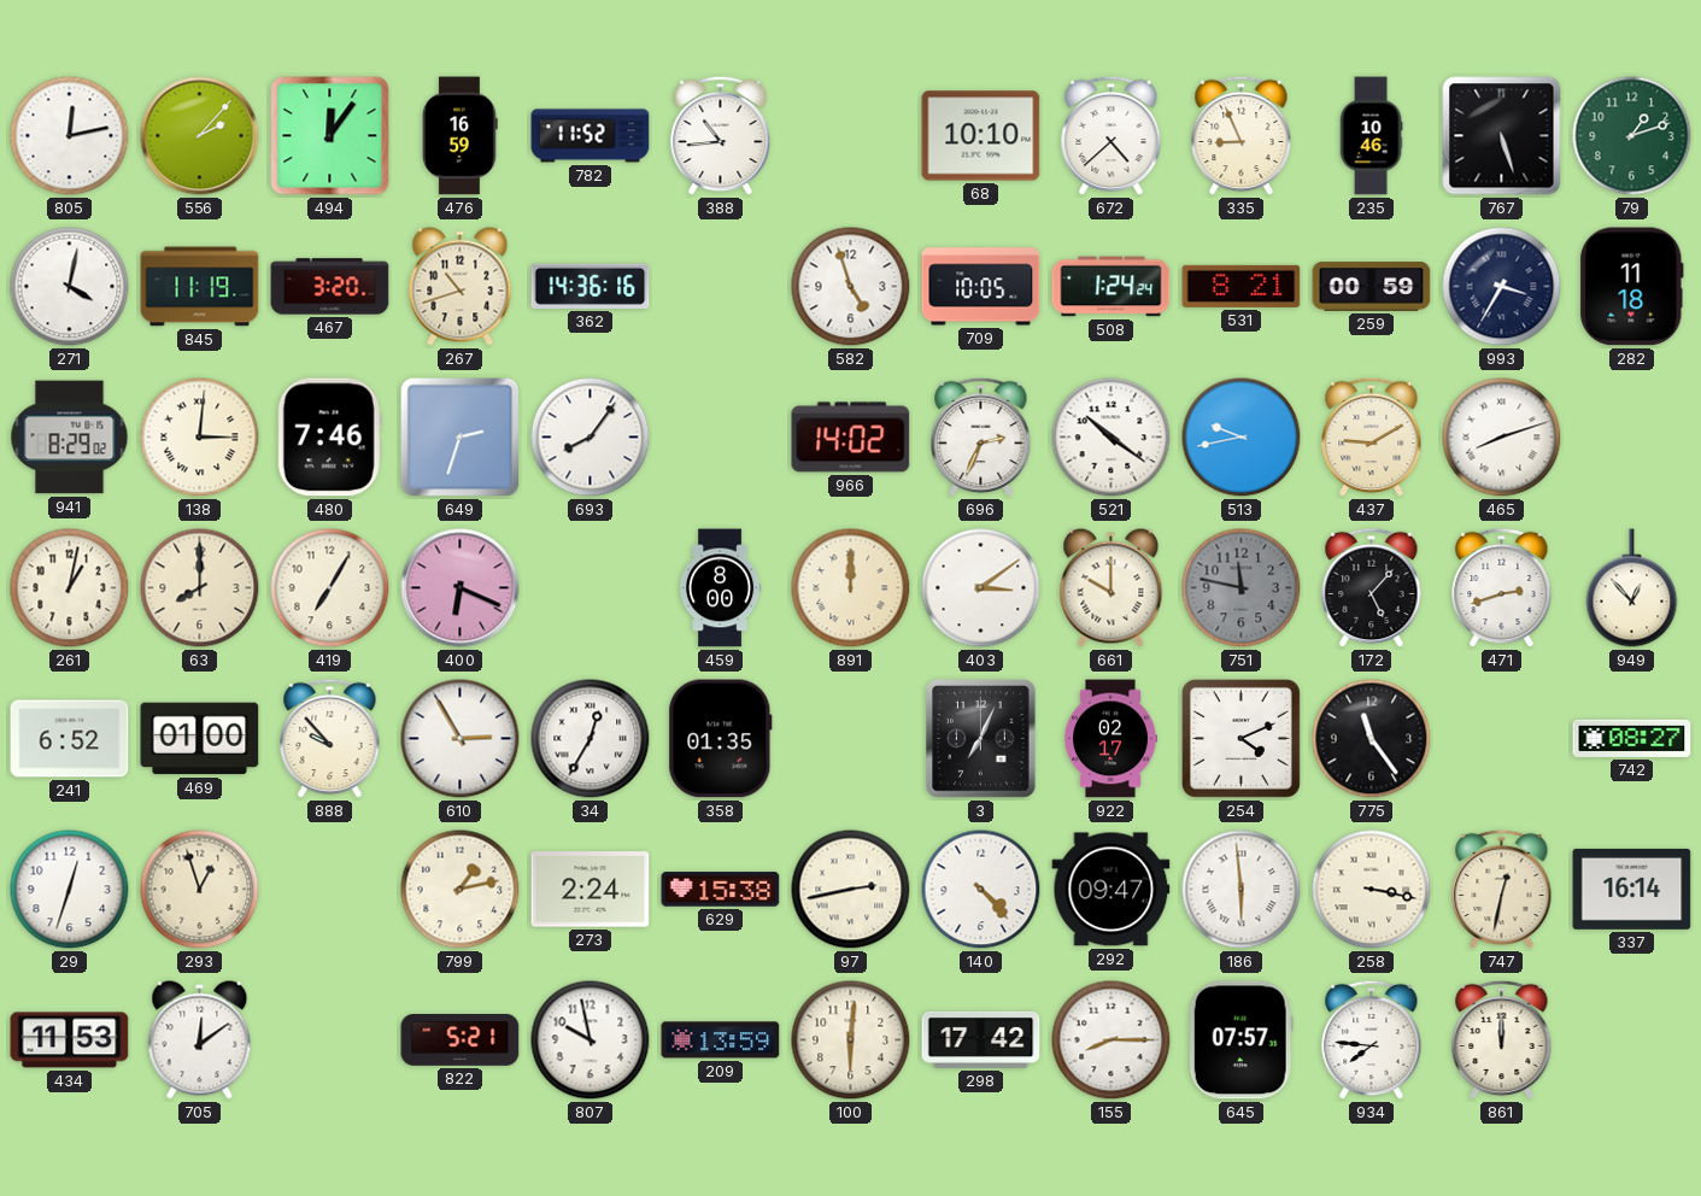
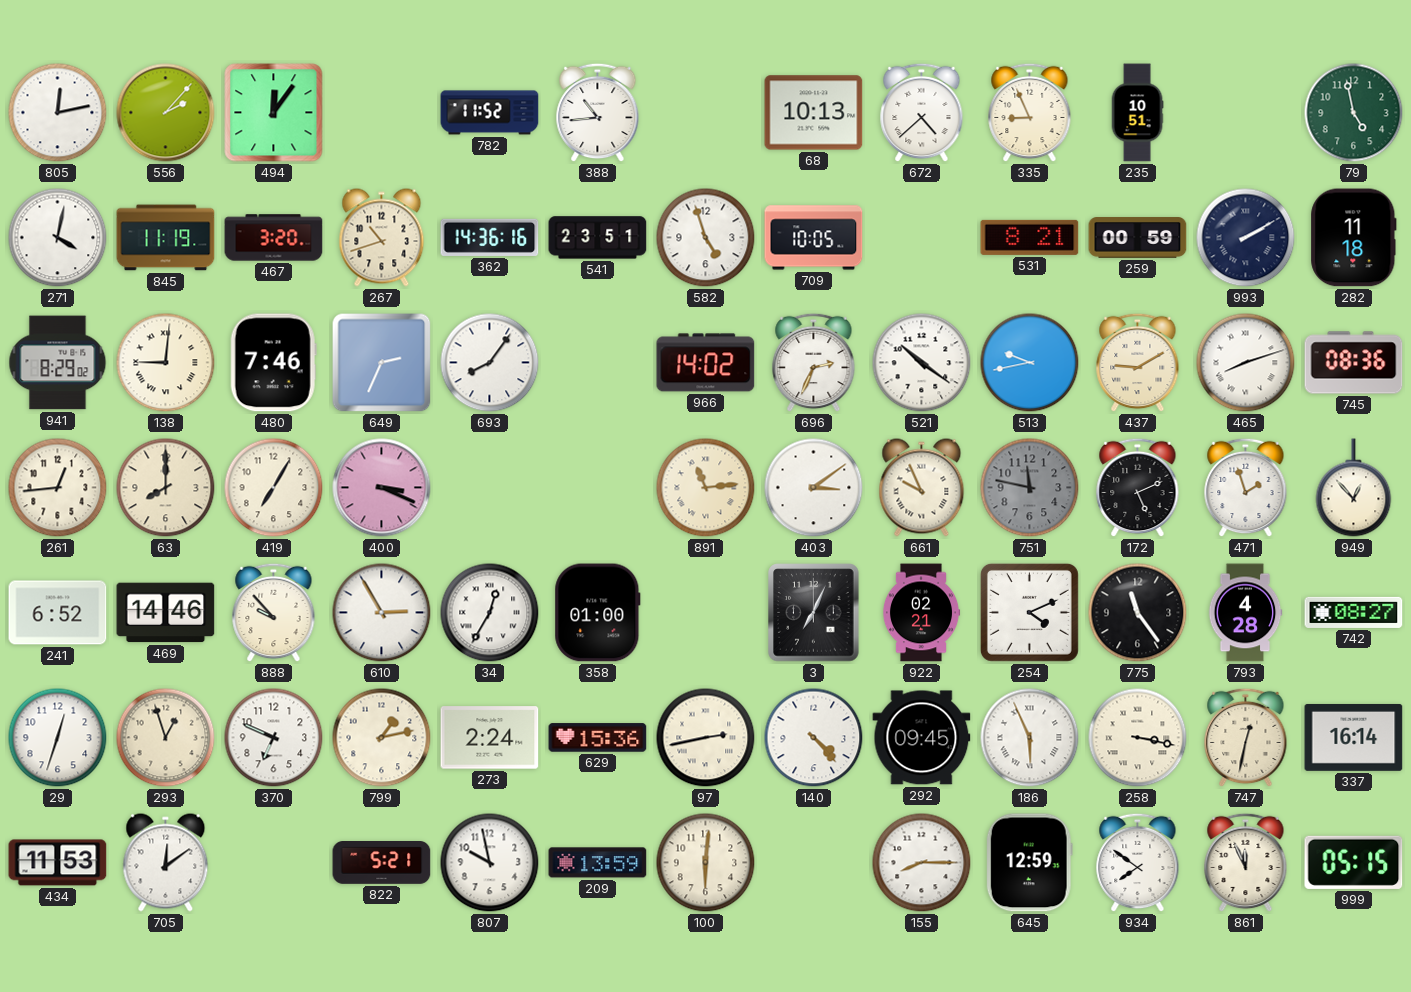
476: 16:59 -> none (461, 136)
68: 10:10 -> 10:13 (814, 113)
235: 10:46 -> 10:51 (1137, 113)
767: 5:27 -> none (1502, 136)
79: 1:12 -> 4:58 (1354, 113)
541: none -> 23:51 (598, 238)
508: 1:24 -> none (1111, 287)
993: 3:35 -> 2:10 (1246, 238)
138: 3:01 -> 9:01 (166, 363)
649: 2:33 -> 2:34 (382, 363)
745: none -> 08:36 (1354, 363)
261: 1:02 -> 12:44 (58, 488)
400: 6:19 -> 3:19 (382, 488)
459: 8:00 -> none (720, 588)
891: 12:00 -> 11:14 (706, 488)
661: 10:00 -> 9:56 (922, 488)
172: 5:07 -> 5:11 (1138, 488)
471: 2:42 -> 1:57 (1246, 488)
469: 01:00 -> 14:46 (166, 613)
358: 01:35 -> 01:00 (598, 613)
922: 02:17 -> 02:21 (921, 613)
793: none -> 4:28 (1245, 613)
370: none -> 6:49 (274, 738)
629: 15:38 -> 15:36 (598, 738)
292: 09:47 -> 09:45 (922, 738)
186: 5:59 -> 5:56 (1030, 738)
298: 17:42 -> none (981, 1039)
645: 07:57 -> 12:59 (1029, 863)
934: 7:46 -> 7:51 (1138, 863)
861: 12:00 -> 11:56 (1246, 863)
999: none -> 05:15 (1354, 862)
